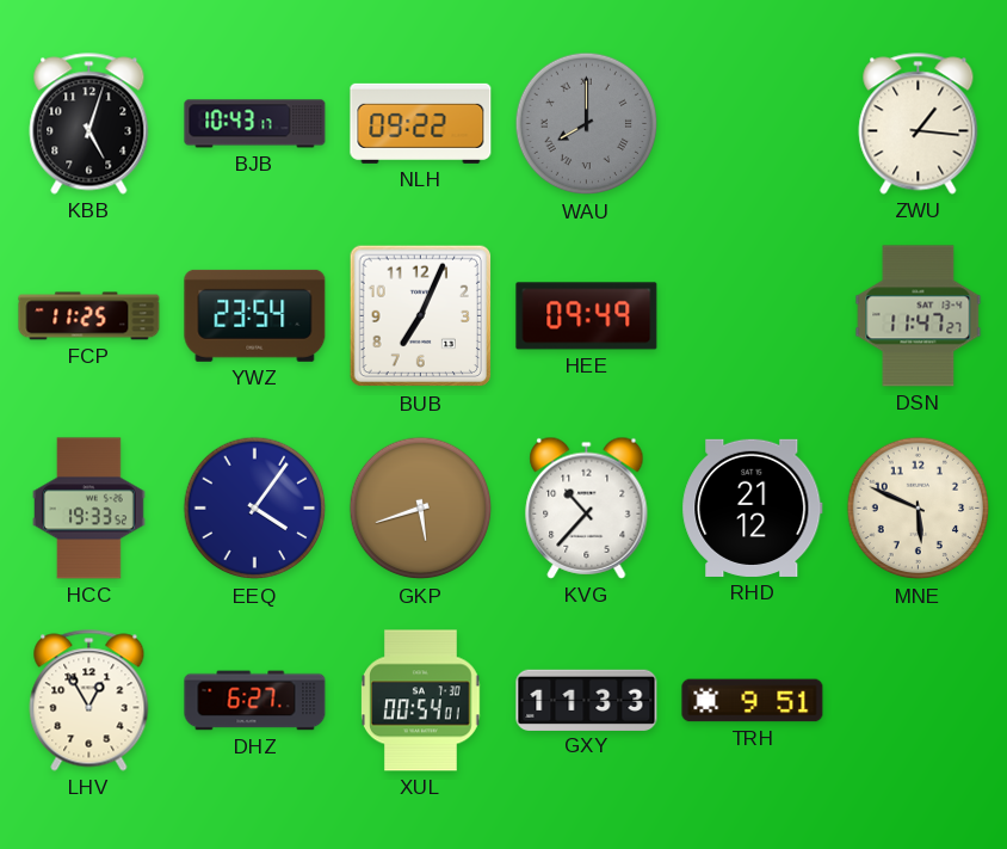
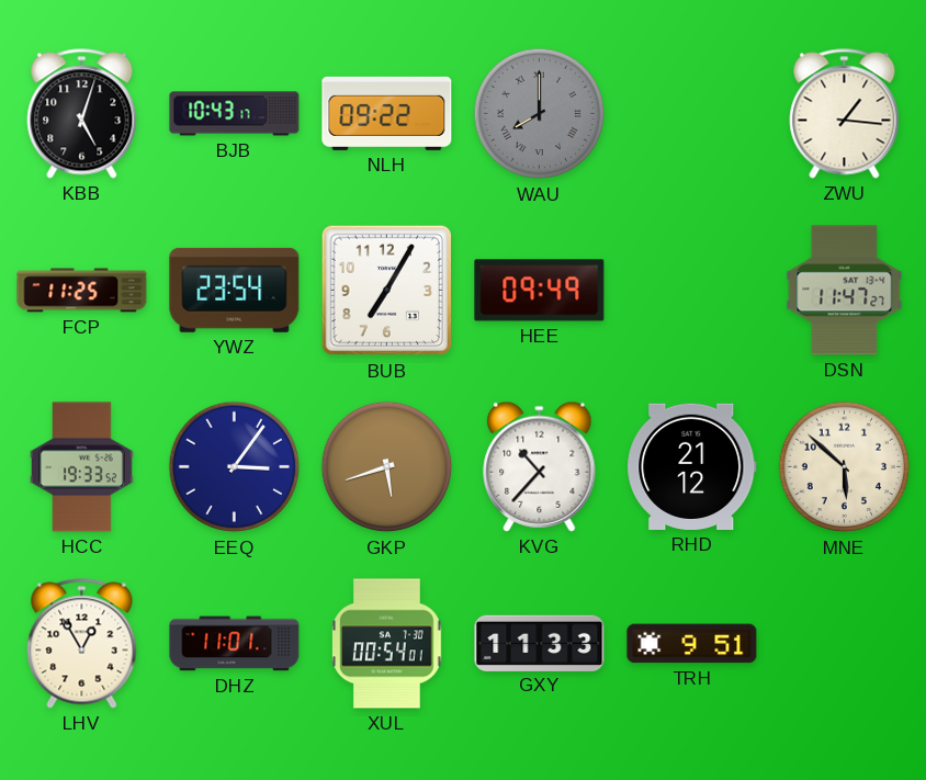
BUB: 7:04 -> 7:05 (387, 291)
EEQ: 4:06 -> 3:06 (235, 467)
MNE: 5:49 -> 5:52 (845, 467)
DHZ: 6:27 -> 11:01 (235, 644)
